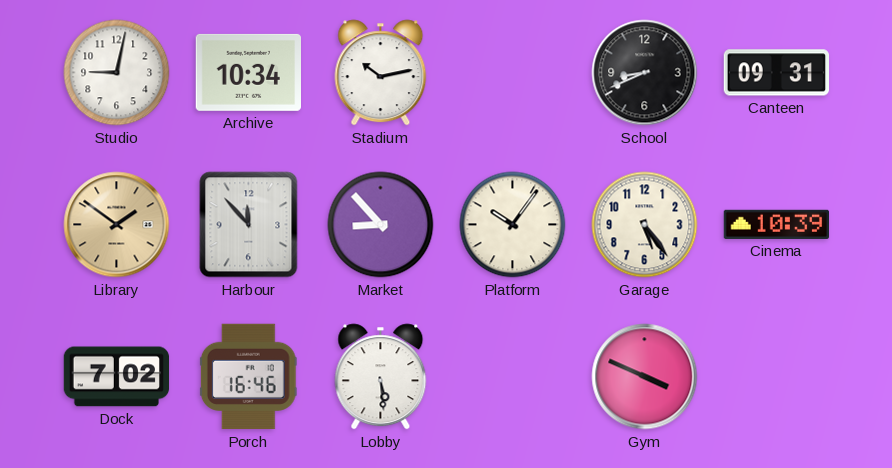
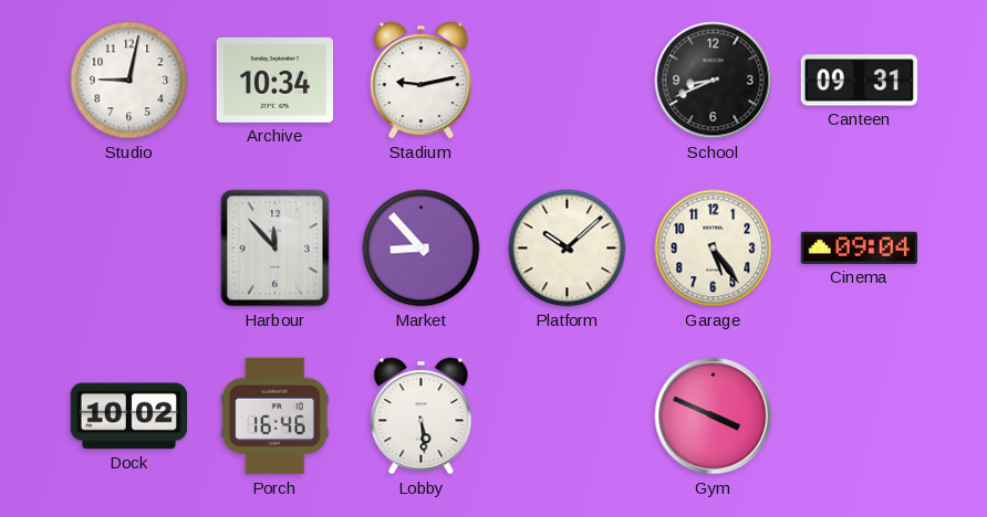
Stadium: 10:13 -> 9:13 (422, 81)
Library: 1:51 -> none (117, 225)
Platform: 10:06 -> 10:08 (568, 249)
Cinema: 10:39 -> 09:04 (859, 247)
Dock: 7:02 -> 10:02 (129, 416)
